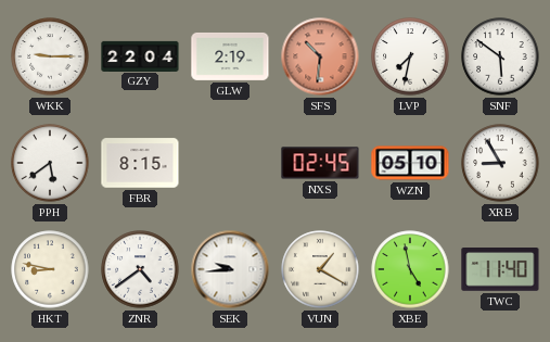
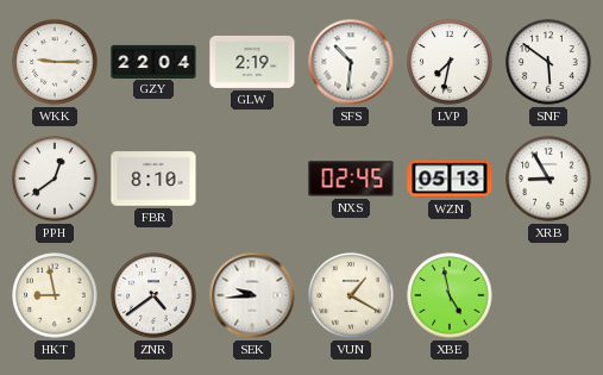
SFS dial: salmon -> white (351, 62)
PPH: 5:39 -> 12:39 (55, 179)
FBR: 8:15 -> 8:10 (153, 179)
WZN: 05:10 -> 05:13 (450, 179)
HKT: 8:47 -> 8:58 (55, 295)
TWC: 11:40 -> none (500, 270)
